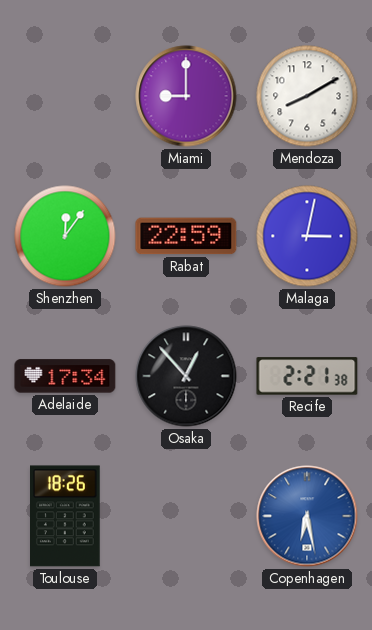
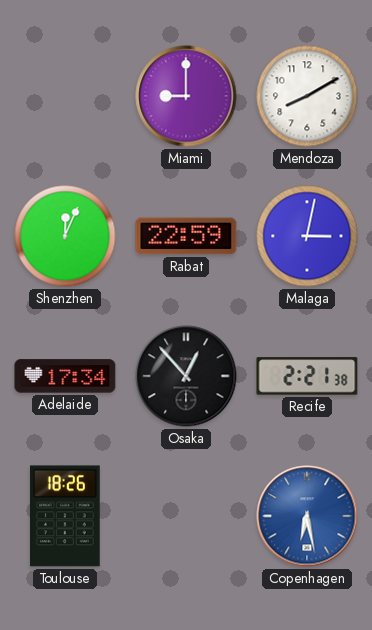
Shenzhen: 12:06 -> 12:04 (65, 236)
